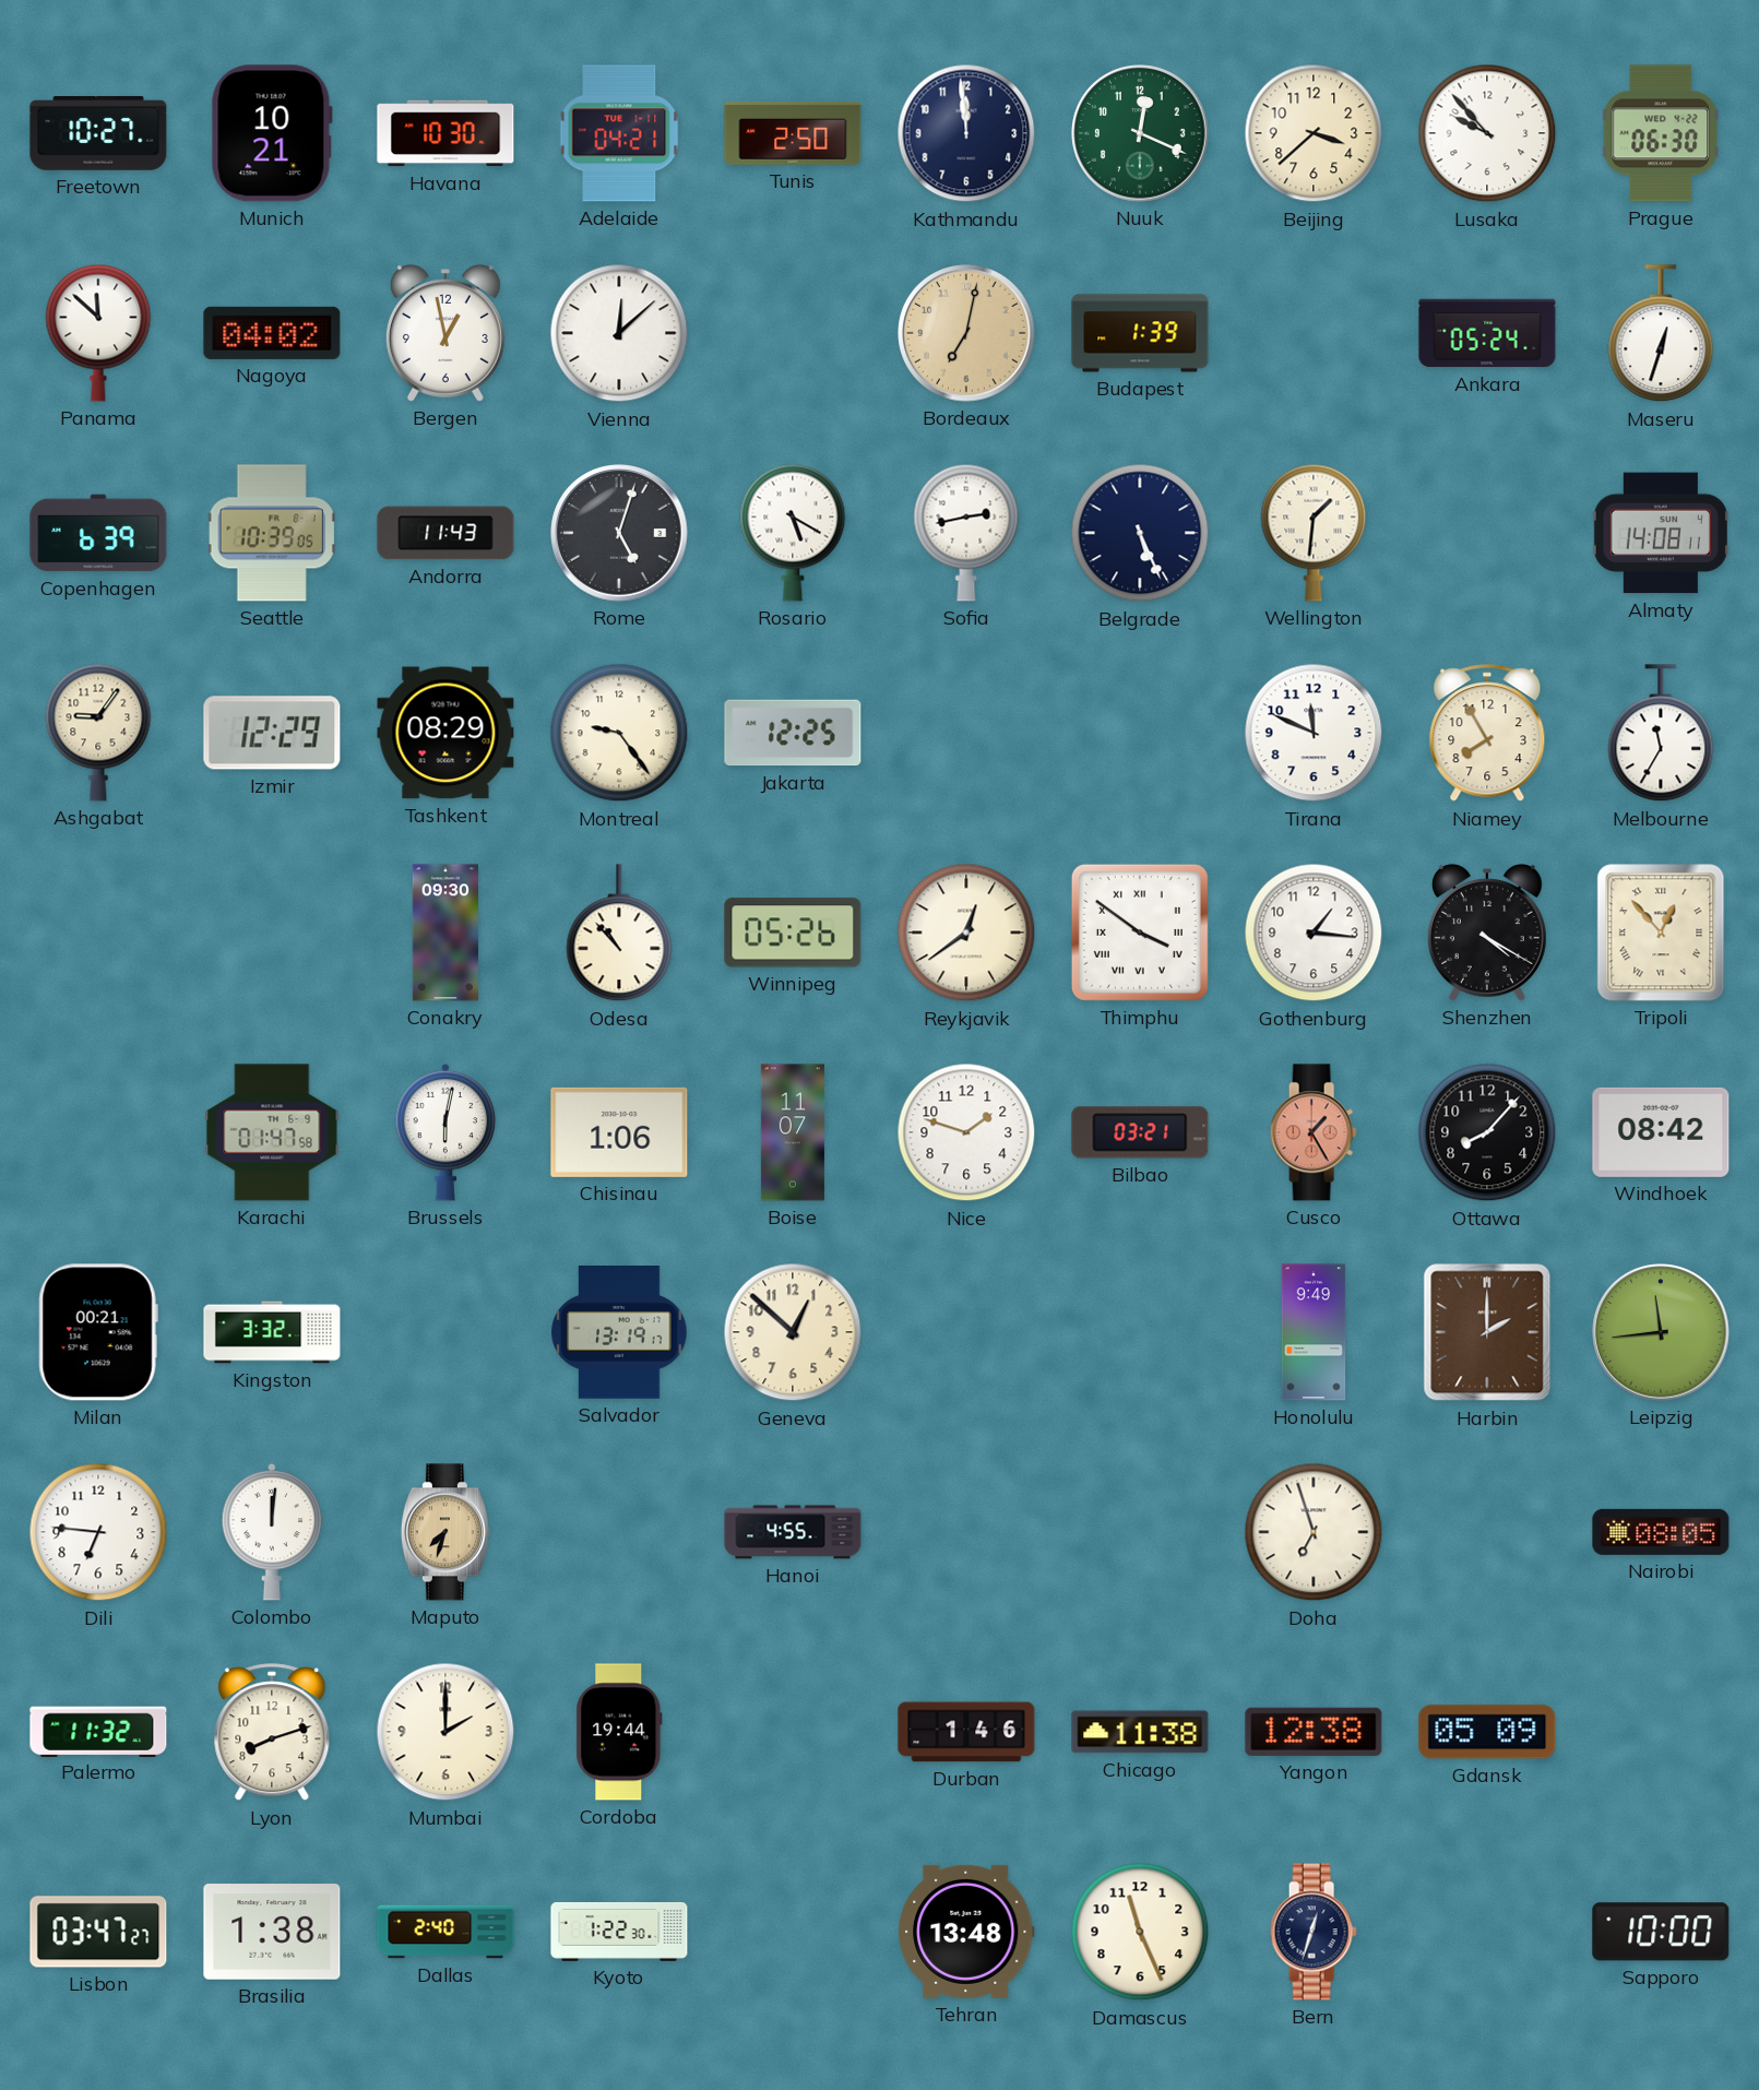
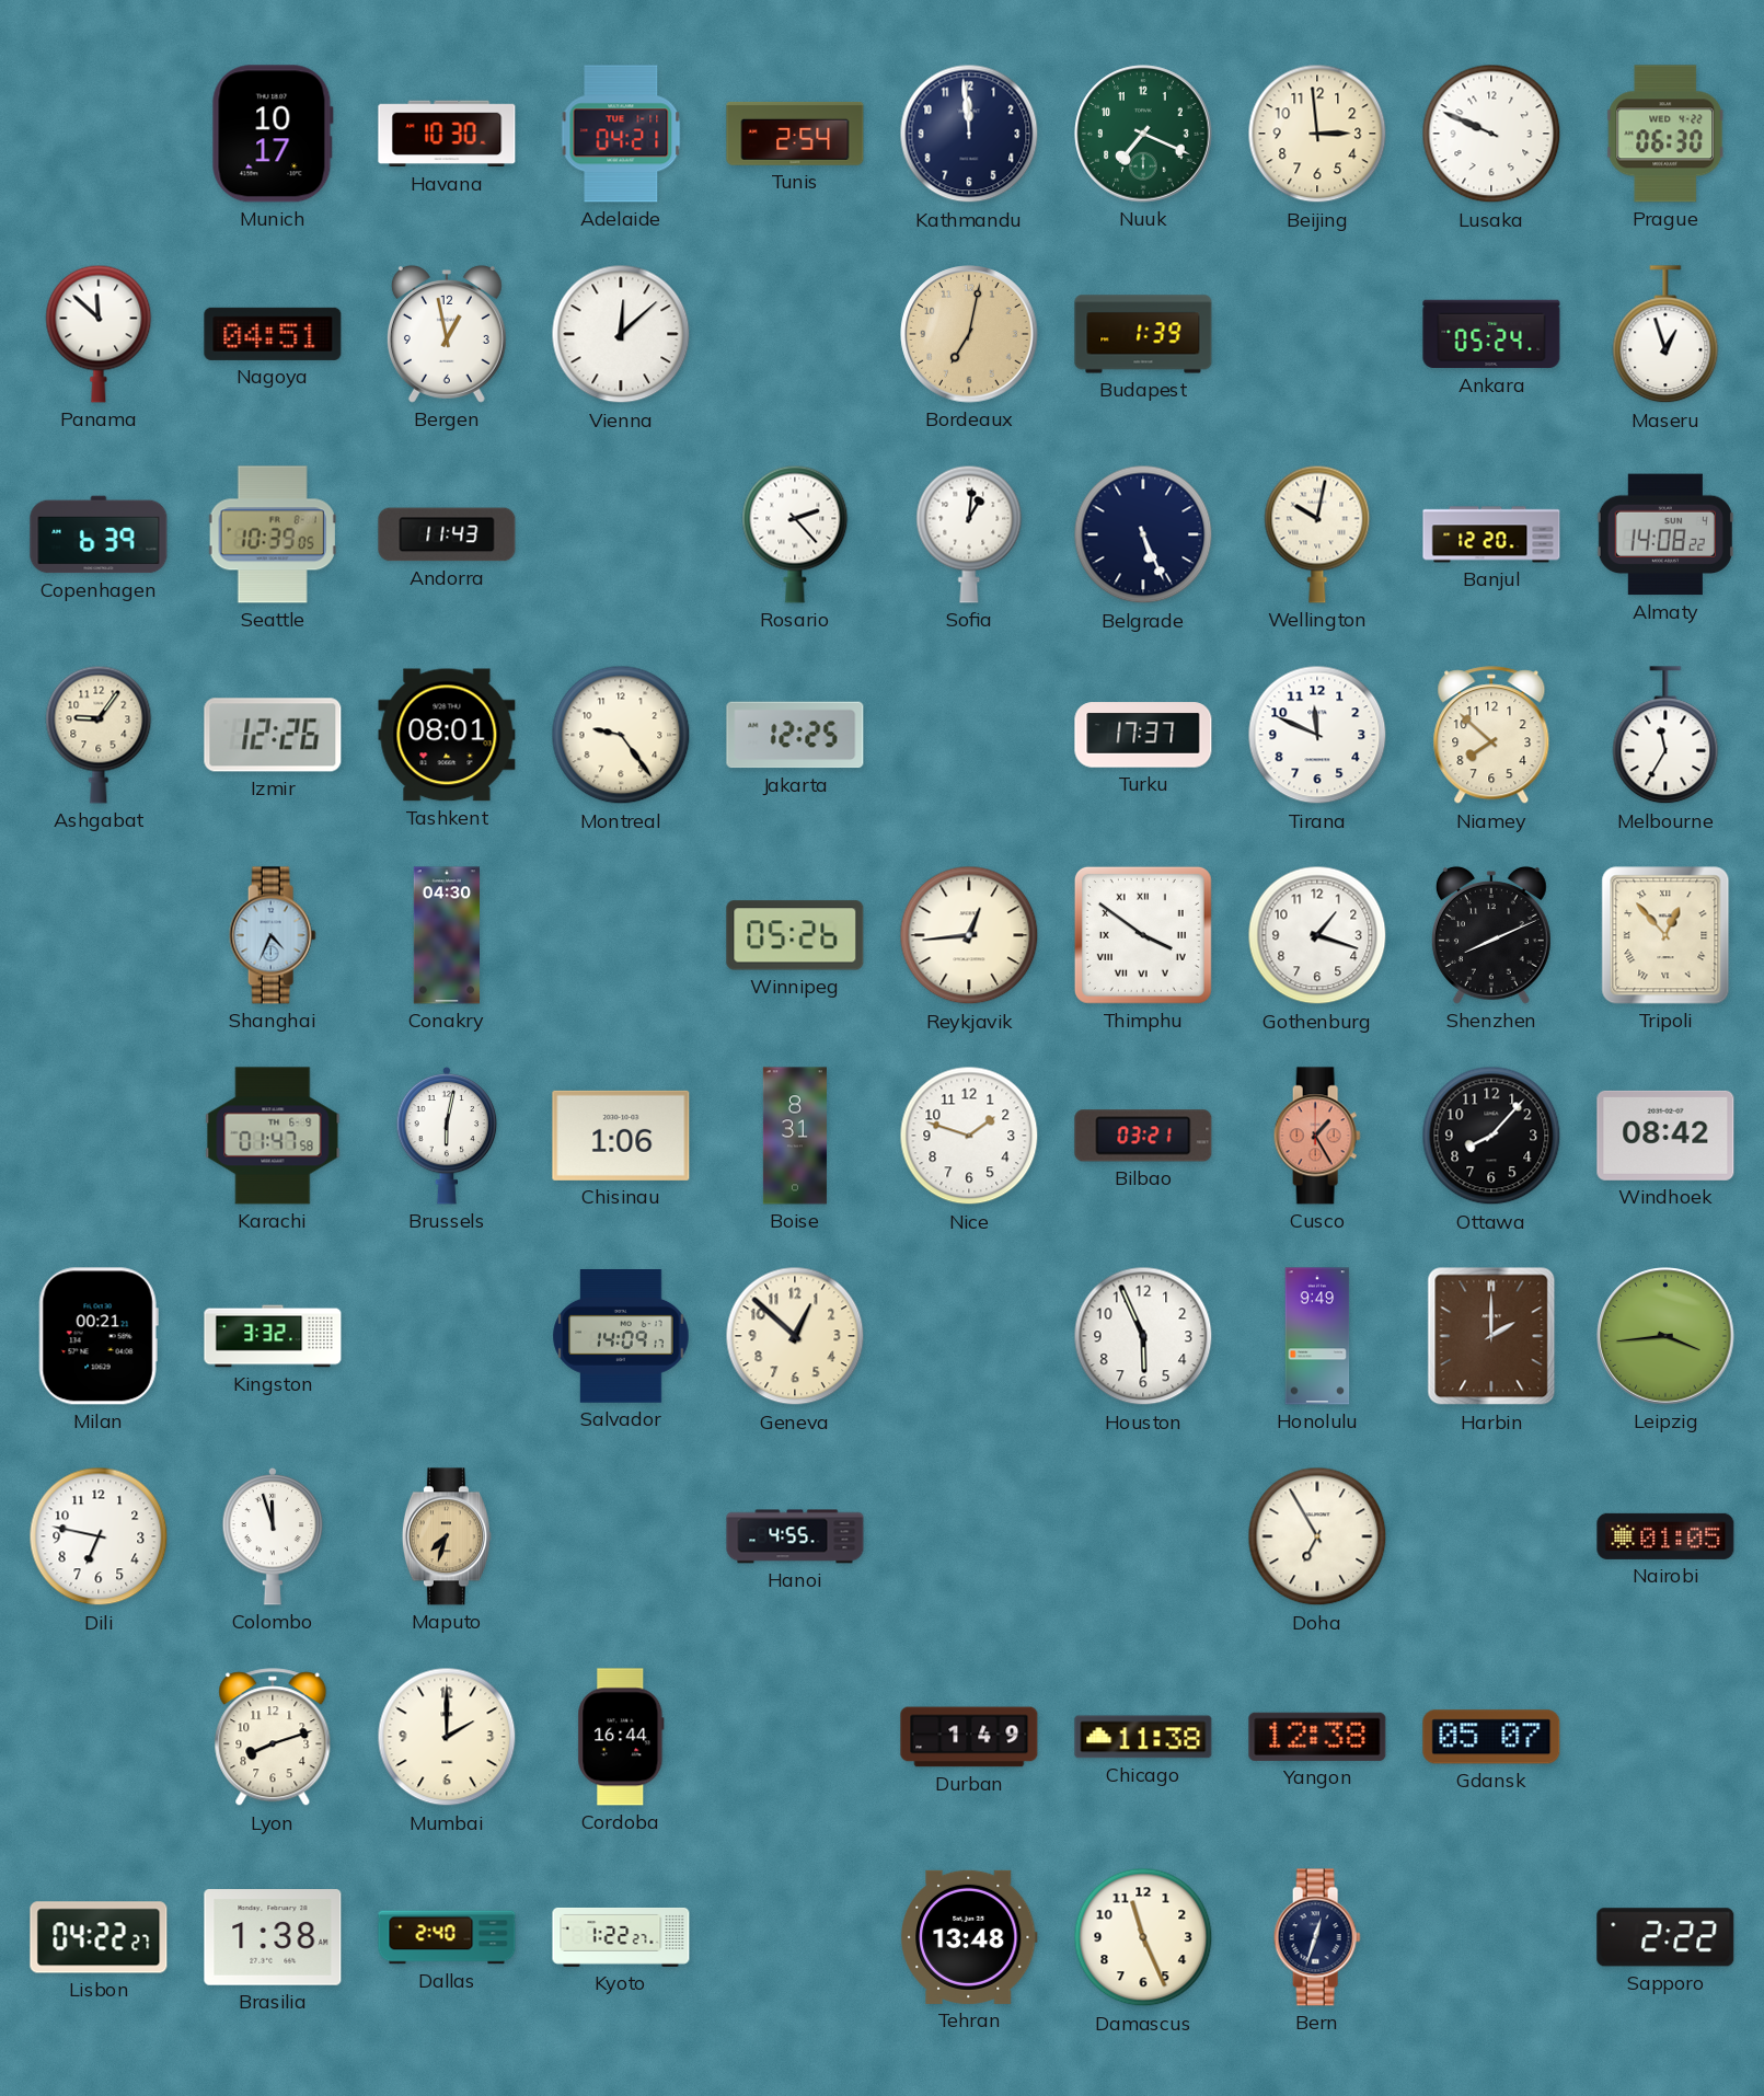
Freetown: 10:27 -> none (98, 134)
Munich: 10:21 -> 10:17 (273, 134)
Tunis: 2:50 -> 2:54 (795, 134)
Nuuk: 12:19 -> 7:19 (1143, 134)
Beijing: 3:38 -> 2:59 (1317, 134)
Lusaka: 9:53 -> 9:49 (1491, 134)
Nagoya: 04:02 -> 04:51 (273, 334)
Maseru: 12:33 -> 12:57 (1665, 335)
Rome: 5:03 -> none (619, 533)
Rosario: 5:20 -> 2:23 (795, 534)
Sofia: 2:43 -> 1:01 (969, 534)
Wellington: 1:31 -> 10:02 (1317, 534)
Banjul: none -> 12:20 (1491, 534)
Almaty: 14:08:11 -> 14:08:22 (1665, 534)
Izmir: 12:29 -> 12:26 (273, 735)
Tashkent: 08:29 -> 08:01 (447, 735)
Turku: none -> 17:37 (1143, 735)
Niamey: 7:55 -> 7:52 (1491, 736)
Shanghai: none -> 4:34 (273, 935)
Conakry: 09:30 -> 04:30 (446, 935)
Odesa: 10:53 -> none (619, 934)
Reykjavik: 12:39 -> 12:44 (969, 935)
Gothenburg: 1:16 -> 1:18 (1317, 935)
Shenzhen: 4:20 -> 8:11 (1491, 936)
Boise: 11:07 -> 8:31 (795, 1136)
Salvador: 13:19 -> 14:09 (621, 1337)
Houston: none -> 5:56 (1143, 1336)
Leipzig: 11:44 -> 3:44 (1665, 1336)
Dili: 6:46 -> 6:47 (99, 1536)
Colombo: 12:01 -> 11:57 (273, 1536)
Doha: 6:57 -> 6:55 (1317, 1536)
Nairobi: 08:05 -> 01:05 (1665, 1536)
Palermo: 11:32 -> none (98, 1731)
Cordoba: 19:44 -> 16:44 (621, 1737)
Durban: 1:46 -> 1:49 (969, 1737)
Gdansk: 05:09 -> 05:07 (1491, 1737)
Lisbon: 03:47 -> 04:22 (99, 1937)
Kyoto: 1:22:30 -> 1:22:27 (621, 1937)
Sapporo: 10:00 -> 2:22 (1665, 1937)
